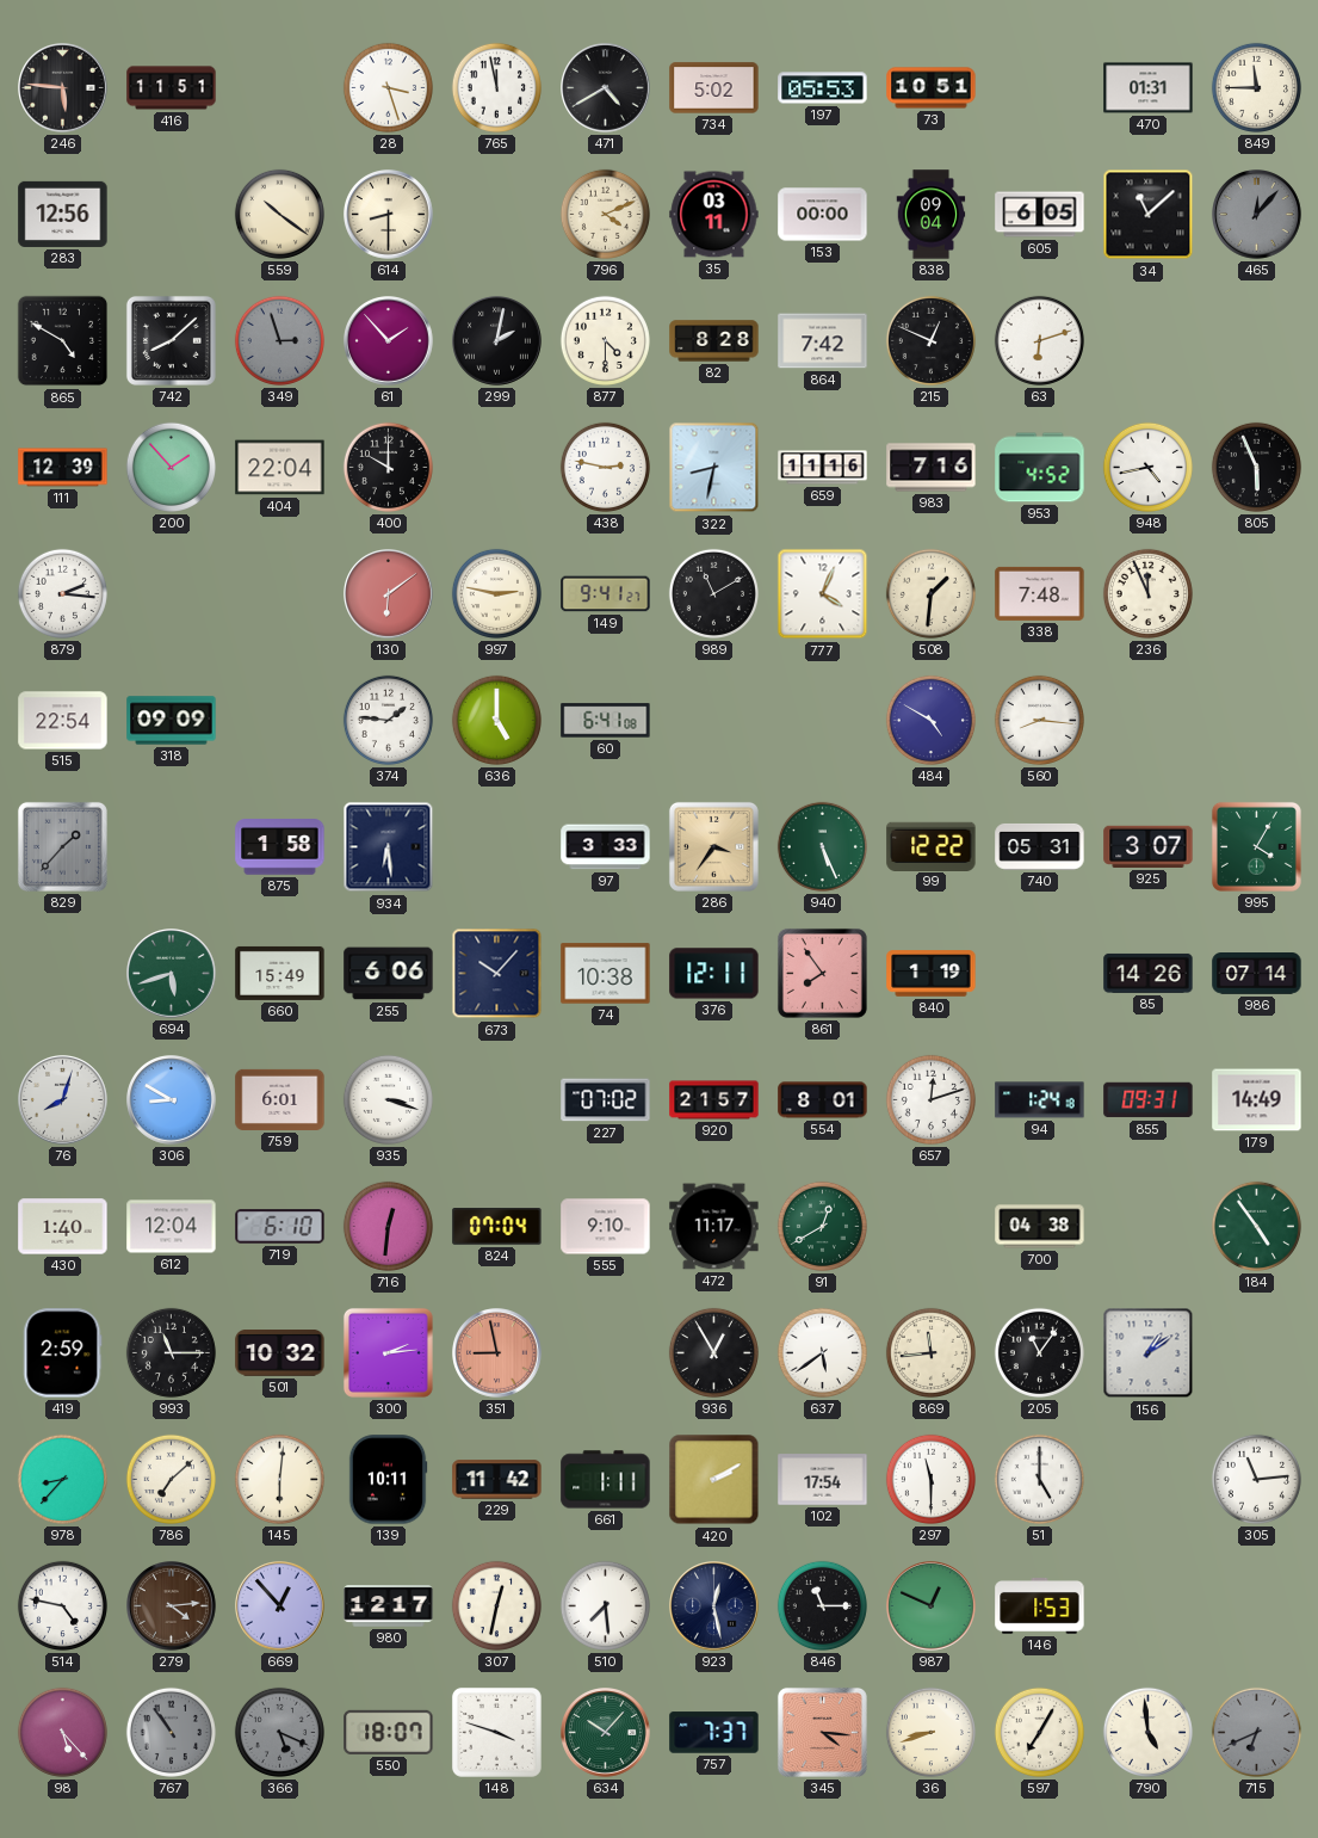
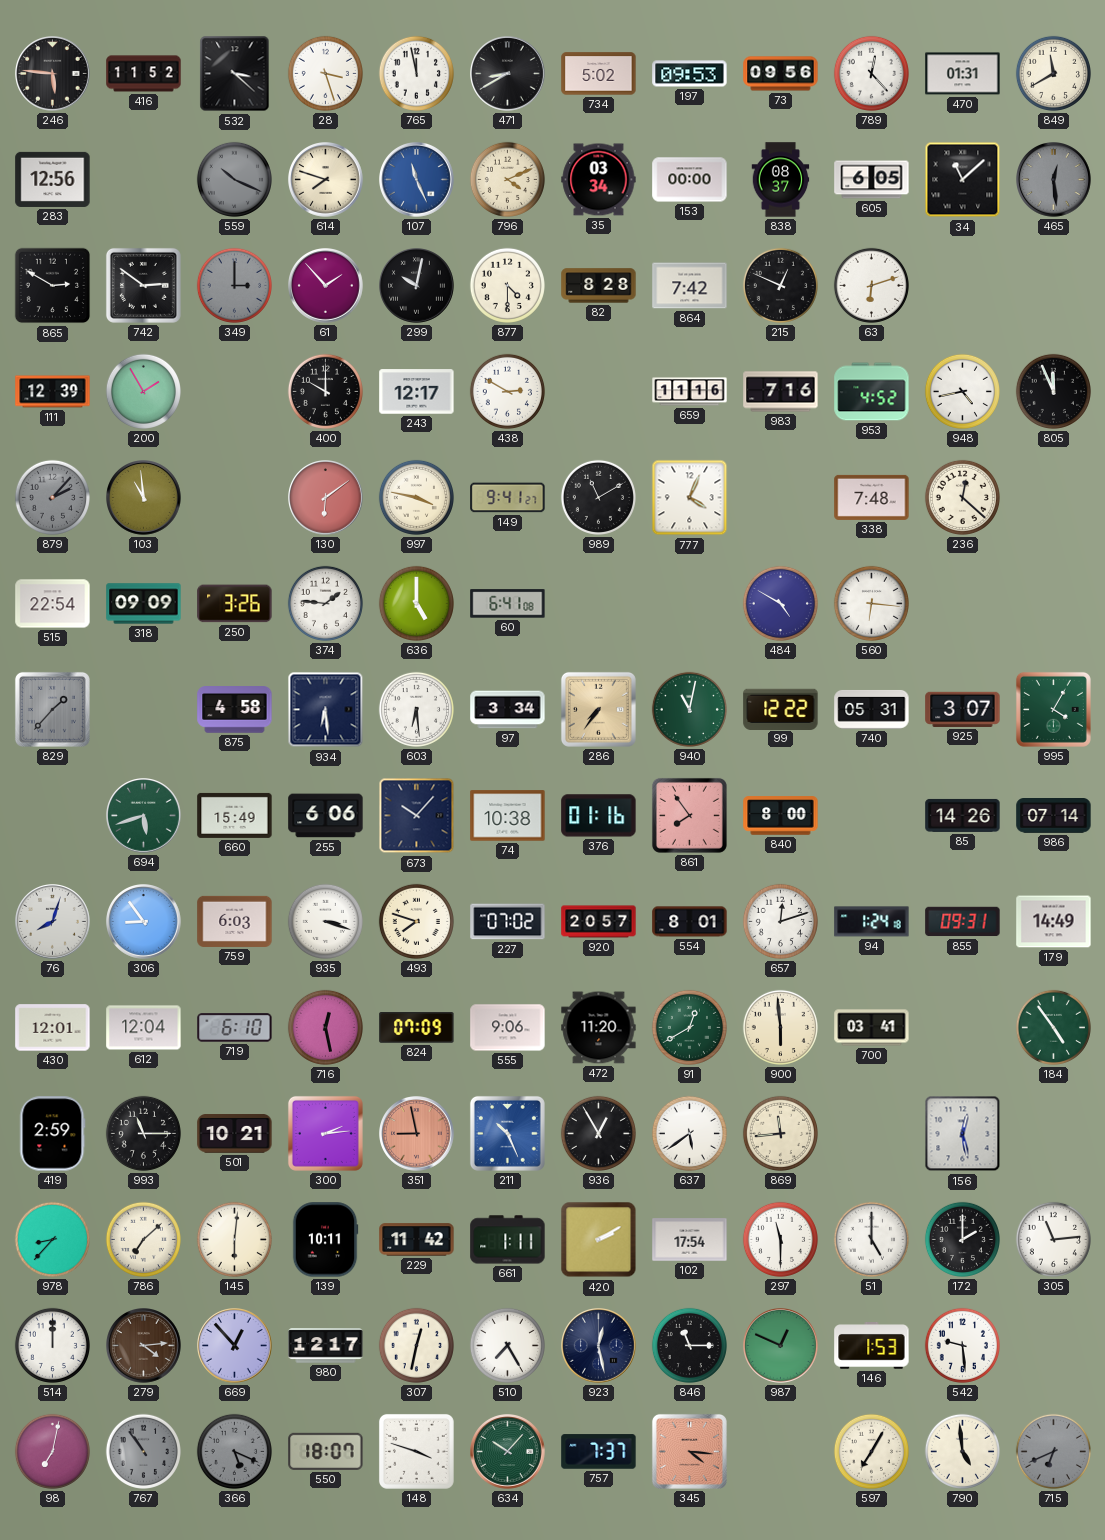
416: 11:51 -> 11:52 (144, 74)
532: none -> 3:22 (235, 74)
471: 4:40 -> 8:40 (508, 74)
197: 05:53 -> 09:53 (690, 74)
73: 10:51 -> 09:56 (781, 74)
789: none -> 12:23 (871, 73)
849: 11:45 -> 11:40 (1053, 73)
559: 10:21 -> 10:19 (234, 179)
559 dial: cream -> grey (234, 179)
614: 8:30 -> 7:48 (326, 180)
107: none -> 11:26 (417, 180)
35: 03:11 -> 03:34 (599, 180)
838: 09:04 -> 08:37 (781, 180)
465: 12:07 -> 12:29 (1054, 180)
865: 4:50 -> 2:50 (53, 286)
742: 8:08 -> 2:51 (143, 285)
349: 2:57 -> 3:00 (234, 285)
299: 2:02 -> 10:02 (417, 286)
200: 1:53 -> 1:55 (143, 391)
404: 22:04 -> none (280, 468)
243: none -> 12:17 (417, 392)
438: 2:47 -> 2:50 (507, 391)
322: 8:32 -> none (714, 468)
805: 5:56 -> 11:56 (1053, 391)
879: 2:16 -> 2:07 (52, 497)
879 dial: white -> grey (52, 497)
103: none -> 10:59 (144, 498)
997: 2:47 -> 3:47 (416, 497)
508: 1:31 -> none (930, 593)
236: 11:56 -> 12:22 (962, 497)
250: none -> 3:26 (235, 604)
560: 8:16 -> 6:16 (871, 603)
875: 1:58 -> 4:58 (235, 710)
603: none -> 6:29 (416, 709)
97: 3:33 -> 3:34 (508, 710)
286: 3:36 -> 7:36 (598, 709)
940: 5:26 -> 11:02 (689, 709)
376: 12:11 -> 01:16 (599, 816)
840: 1:19 -> 8:00 (781, 816)
306: 8:50 -> 8:54 (144, 922)
759: 6:01 -> 6:03 (235, 921)
493: none -> 7:48 (416, 921)
920: 21:57 -> 20:57 (599, 922)
430: 1:40 -> 12:01 (53, 1028)
716: 12:31 -> 12:28 (325, 1027)
824: 07:04 -> 07:09 (417, 1028)
555: 9:10 -> 9:06 (508, 1028)
472: 11:17 -> 11:20 (599, 1028)
900: none -> 5:59 (780, 1027)
700: 04:38 -> 03:41 (872, 1028)
501: 10:32 -> 10:21 (235, 1134)
211: none -> 10:26 (507, 1133)
205: 11:06 -> none (1039, 1352)
156: 1:09 -> 12:28 (963, 1134)
172: none -> 2:00 (962, 1239)
514: 4:47 -> 12:00 (52, 1345)
510: 7:29 -> 7:25 (507, 1345)
542: none -> 9:29 (962, 1345)
98: 5:23 -> 7:02 (52, 1451)
36: 8:42 -> none (930, 1732)
